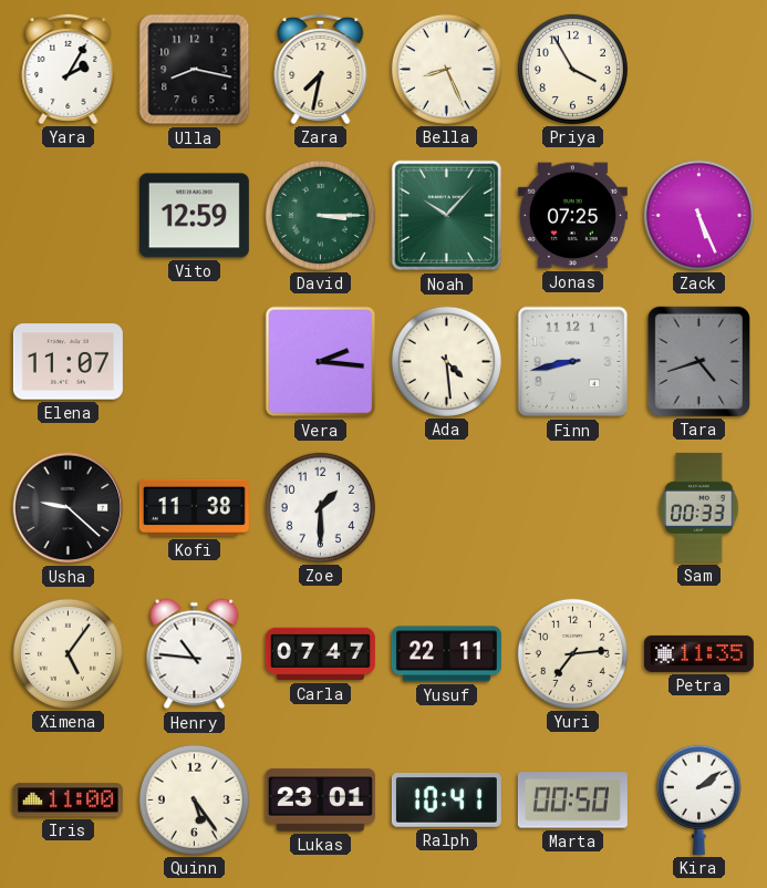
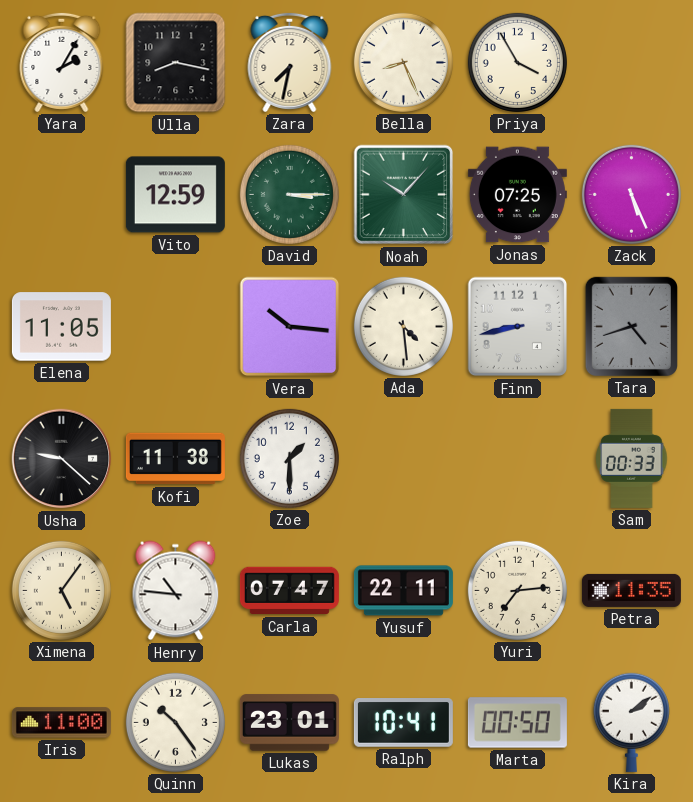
Elena: 11:07 -> 11:05 (61, 327)
Vera: 2:16 -> 10:16 (290, 327)
Quinn: 5:24 -> 10:24 (175, 722)
